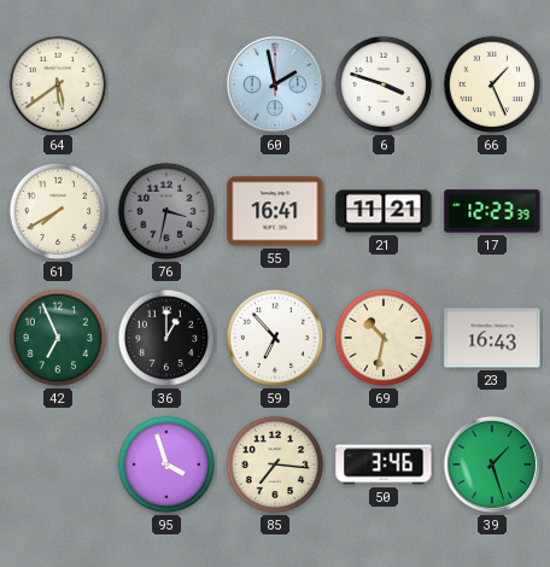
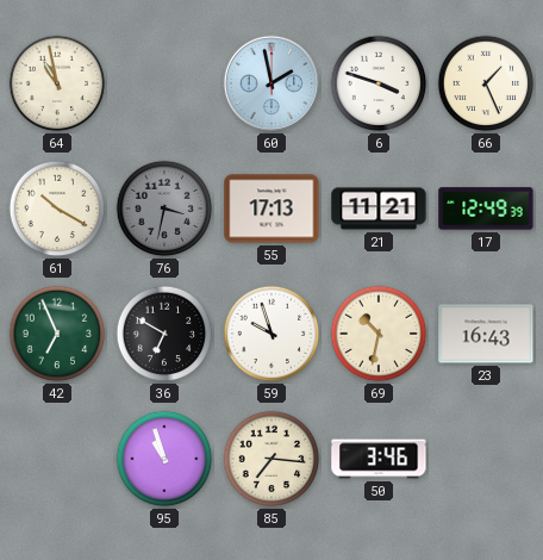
64: 5:39 -> 10:58 (57, 83)
61: 7:40 -> 10:20 (57, 209)
55: 16:41 -> 17:13 (271, 209)
17: 12:23 -> 12:49 (486, 209)
36: 1:00 -> 6:50 (164, 334)
59: 6:53 -> 9:57 (271, 334)
95: 3:57 -> 10:57 (164, 459)
39: 1:27 -> none (492, 464)
